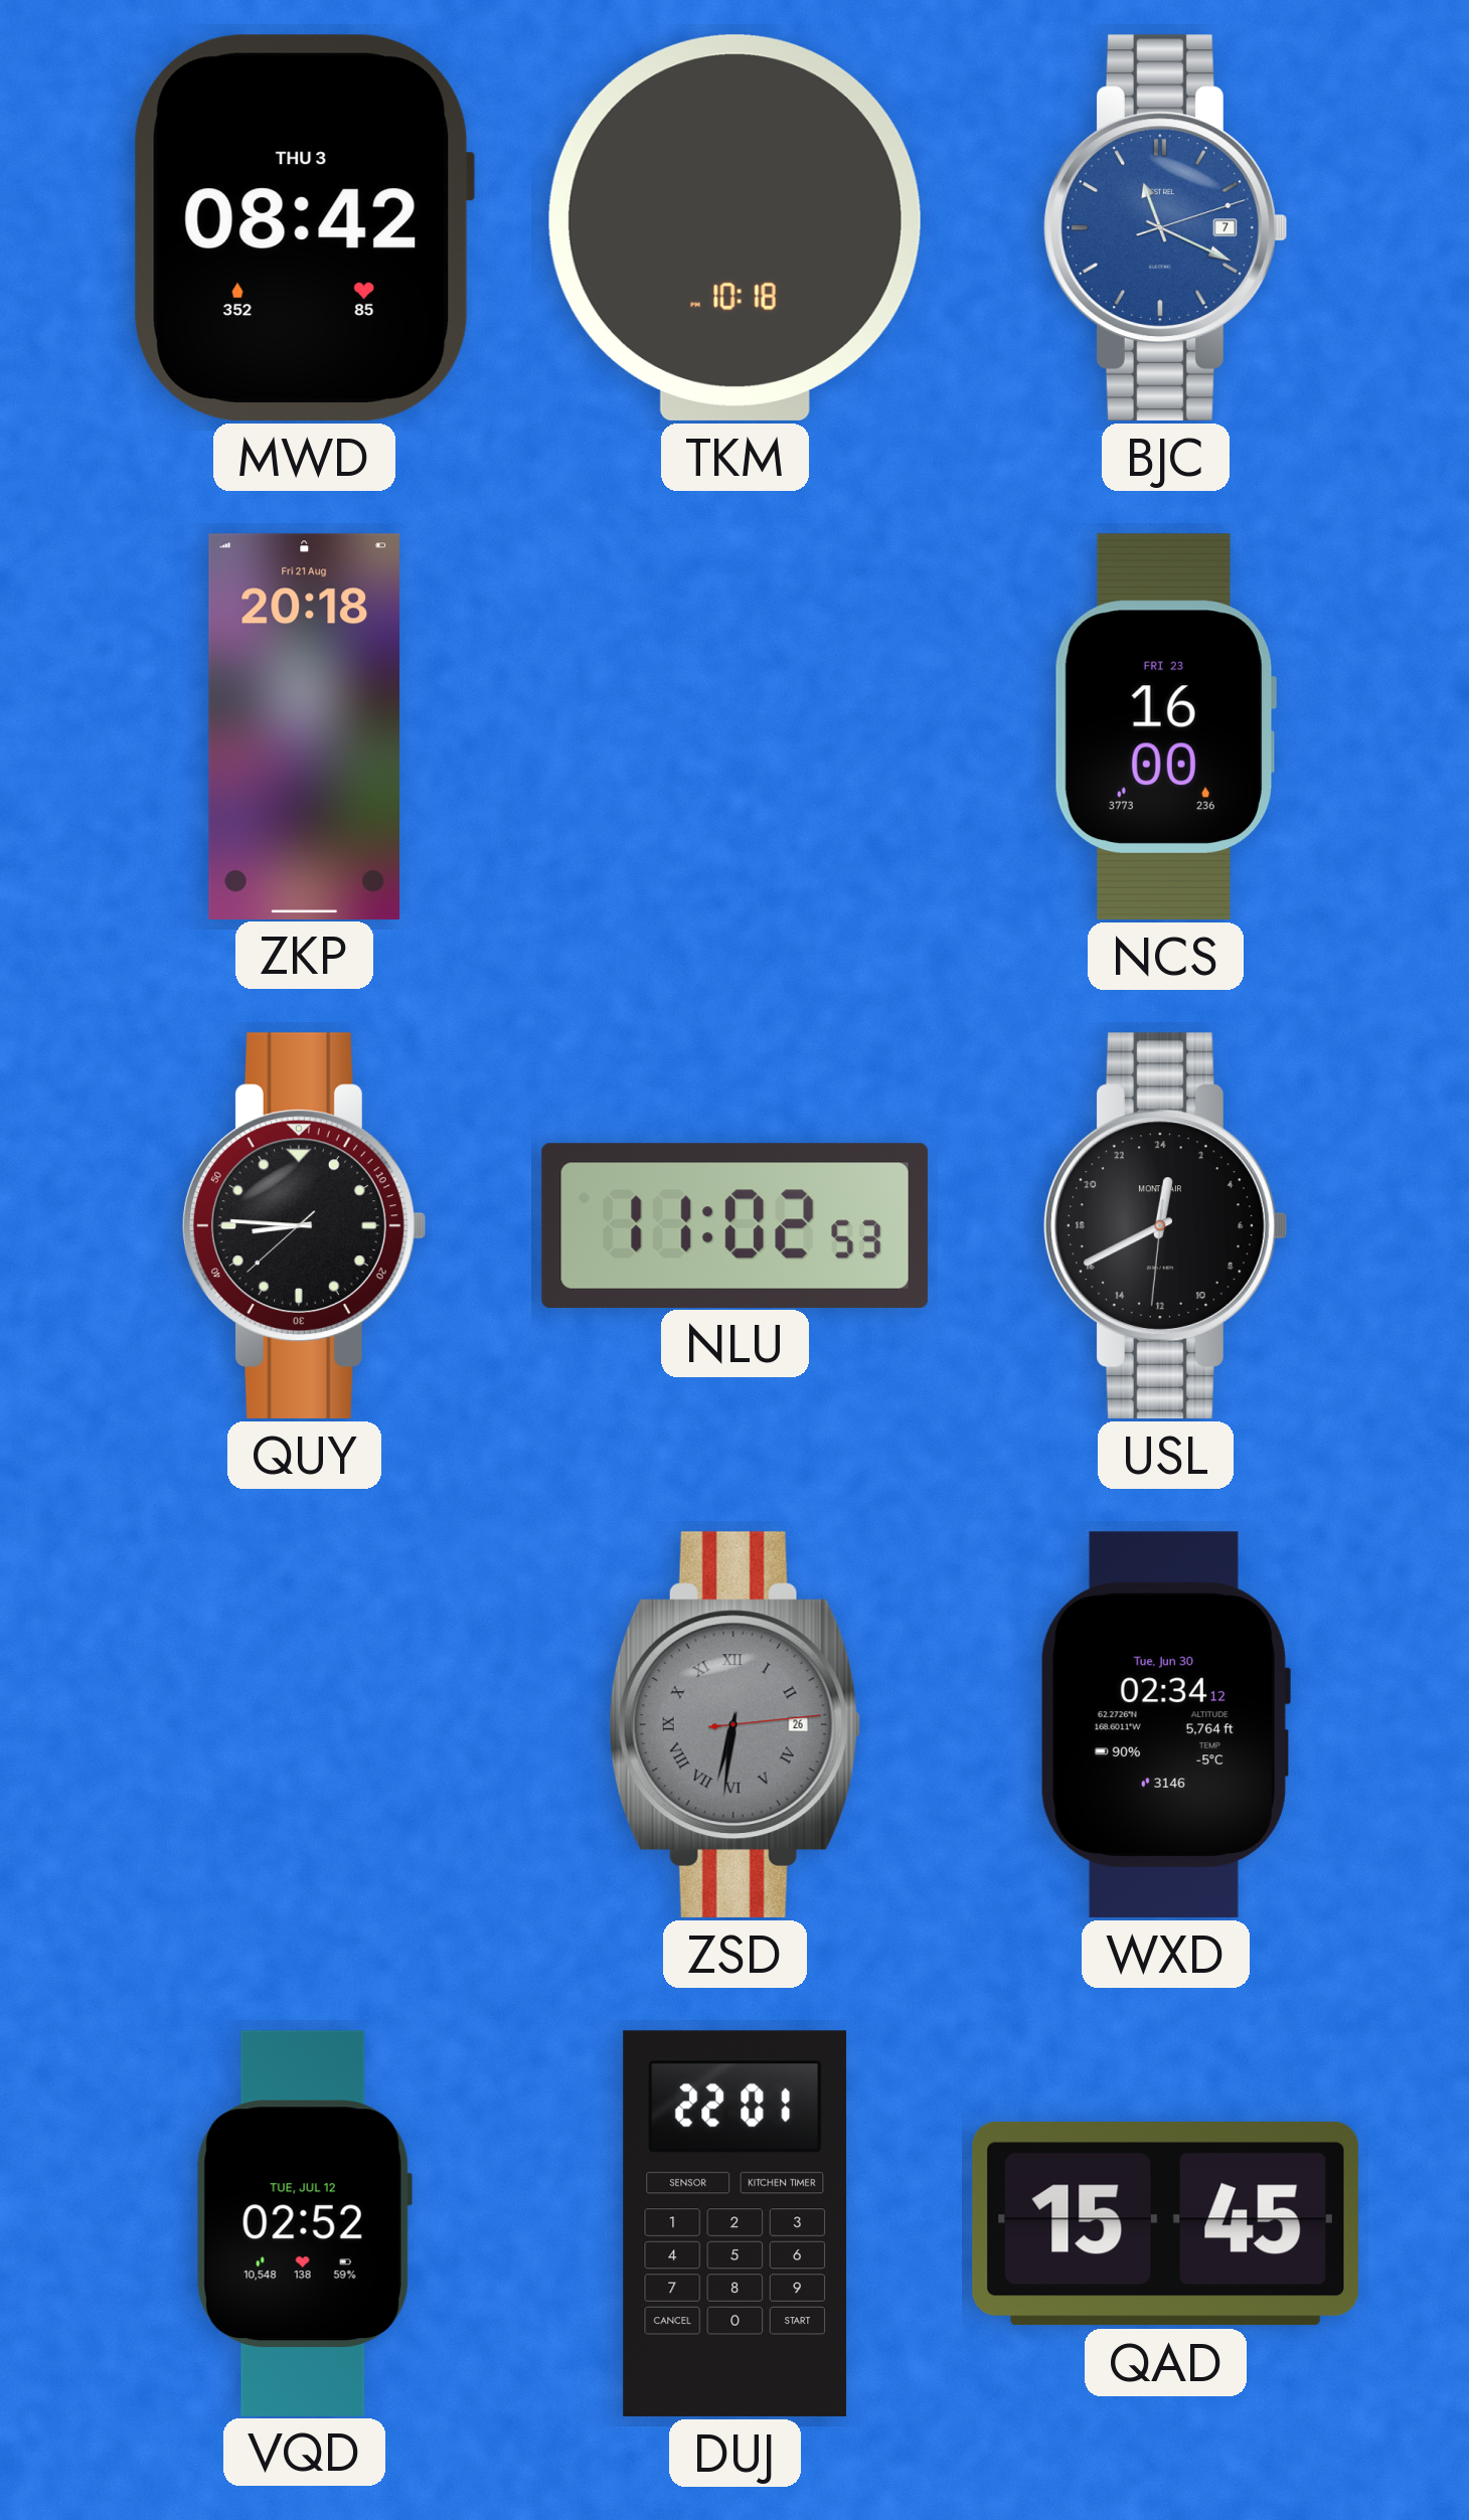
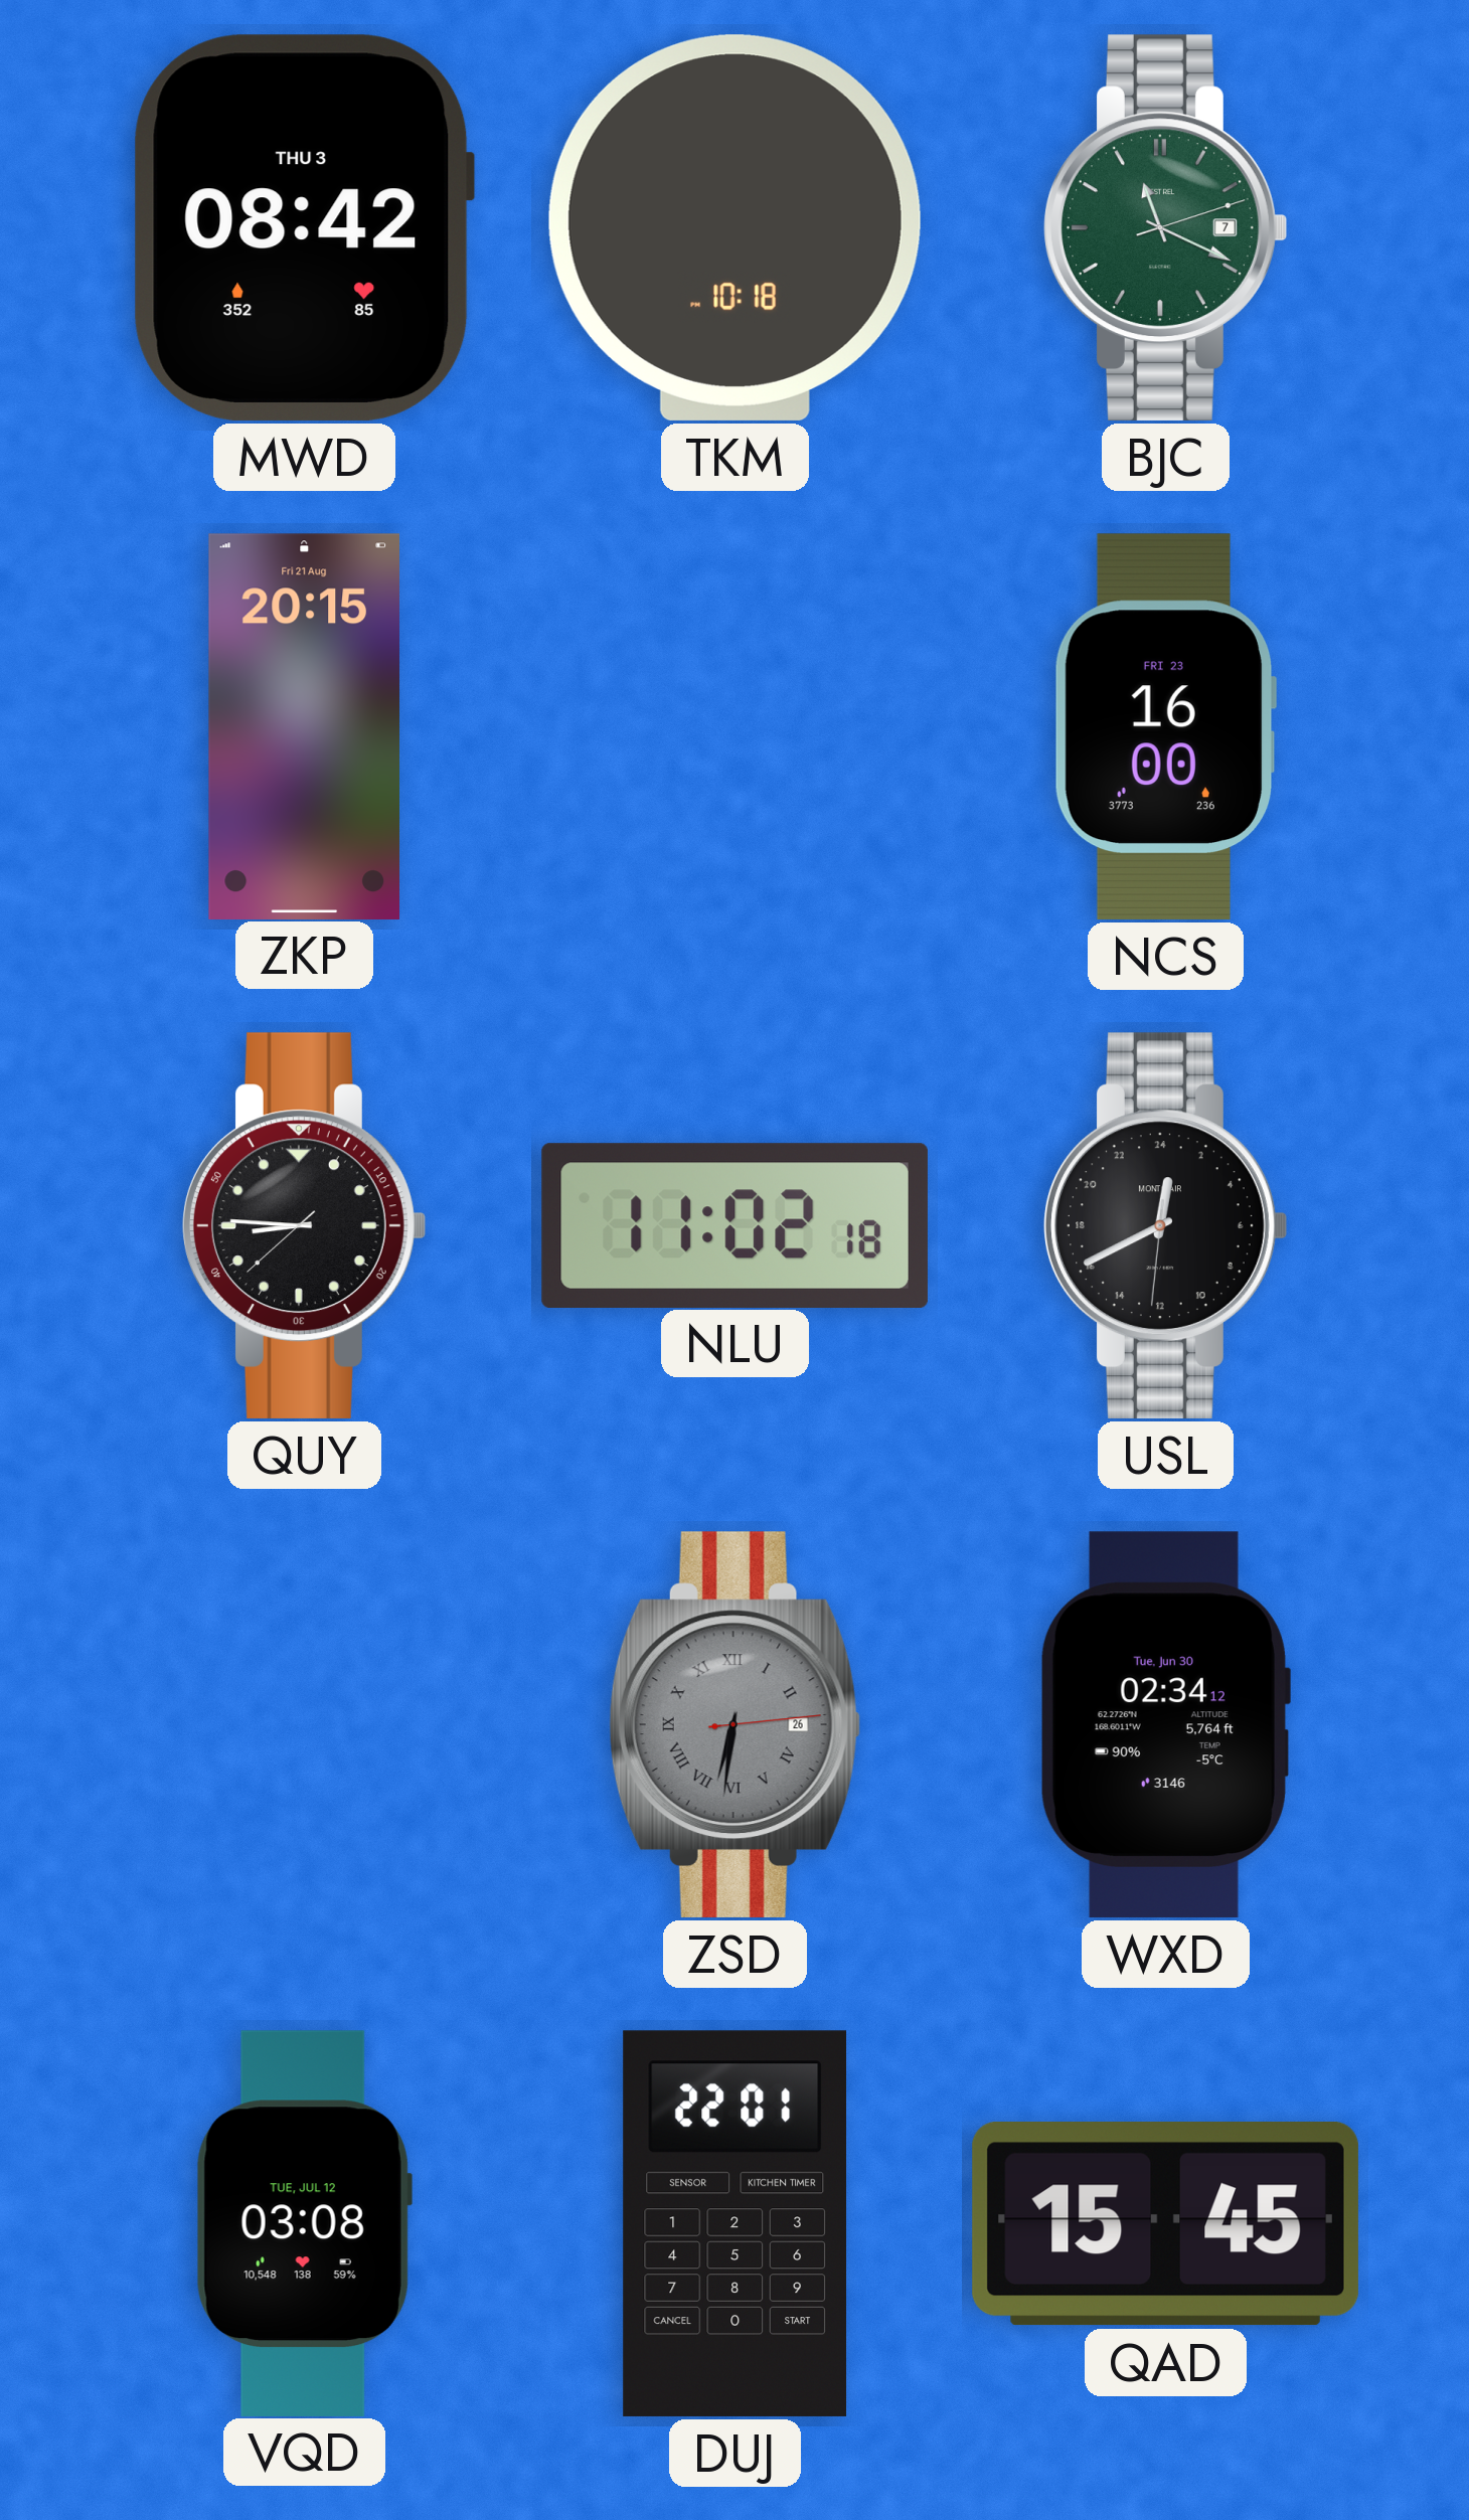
BJC dial: blue -> green (1166, 227)
ZKP: 20:18 -> 20:15 (304, 726)
NLU: 11:02:53 -> 11:02:18 (734, 1225)
VQD: 02:52 -> 03:08 (304, 2223)
